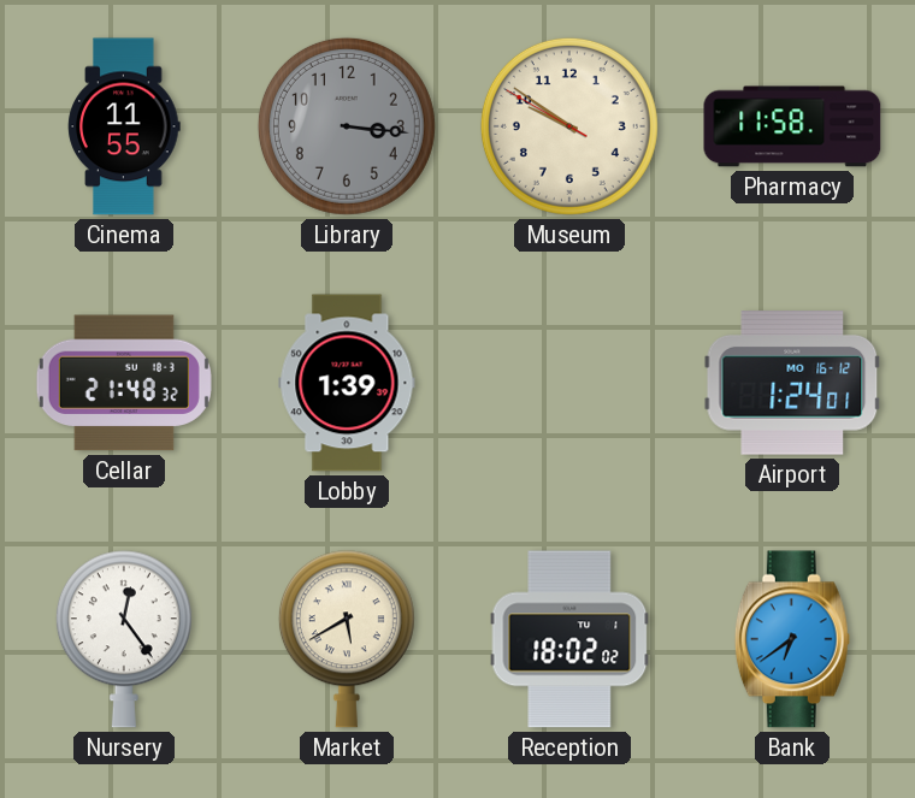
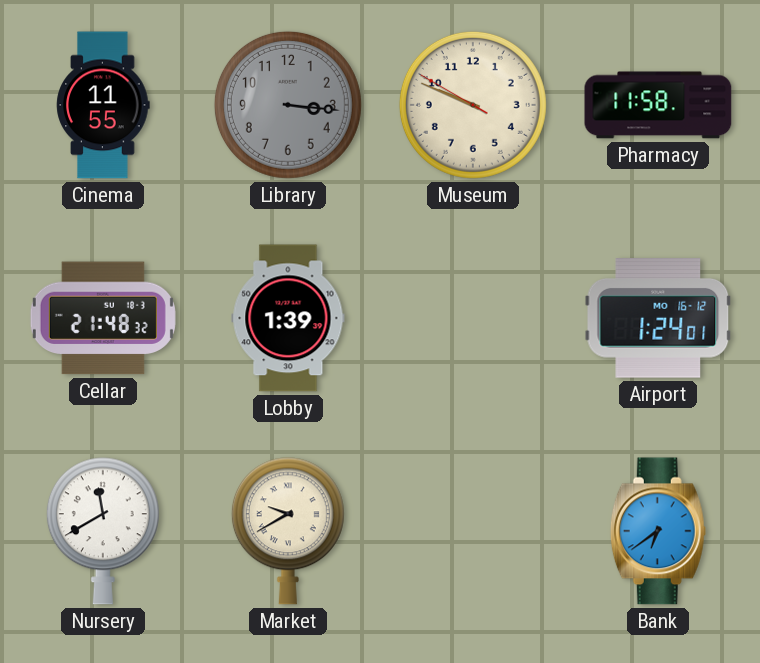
Museum: 9:50 -> 9:48 (473, 105)
Nursery: 12:24 -> 11:40 (103, 531)
Market: 5:40 -> 9:40 (288, 531)
Reception: 18:02 -> none (569, 639)
